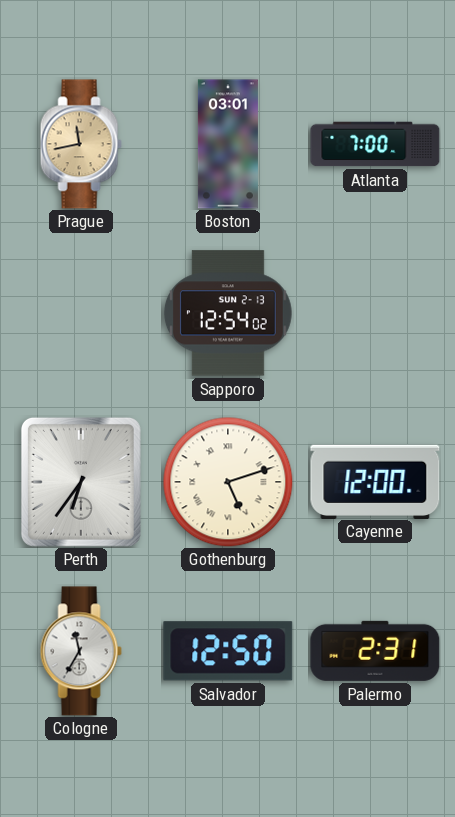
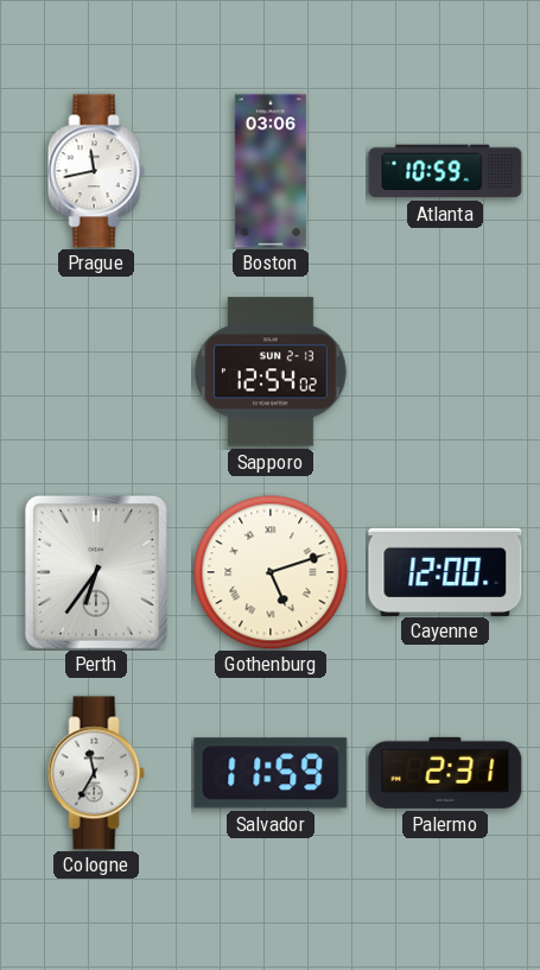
Prague dial: champagne -> white (96, 171)
Boston: 03:01 -> 03:06 (271, 171)
Atlanta: 7:00 -> 10:59 (445, 171)
Salvador: 12:50 -> 11:59 (271, 773)
